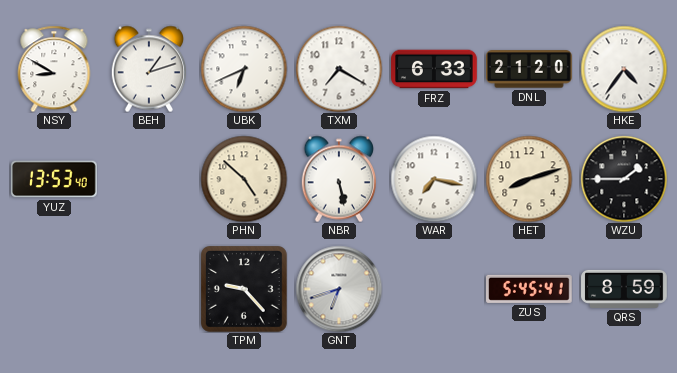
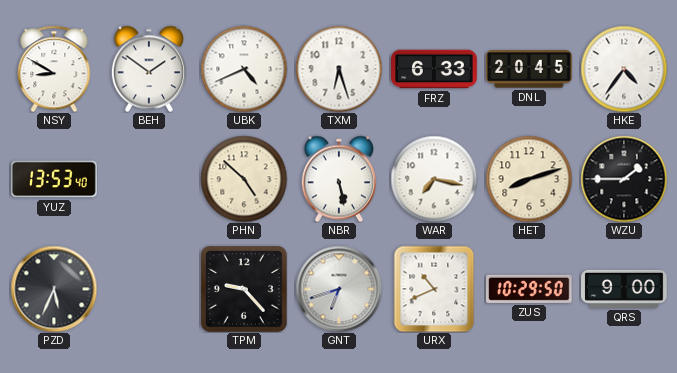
BEH: 1:12 -> 1:51 (148, 69)
UBK: 6:41 -> 4:41 (244, 69)
TXM: 7:20 -> 6:27 (339, 69)
DNL: 21:20 -> 20:45 (529, 69)
PZD: none -> 5:34 (54, 289)
URX: none -> 10:41 (434, 289)
ZUS: 5:45 -> 10:29 (530, 289)
QRS: 8:59 -> 9:00 (624, 289)
